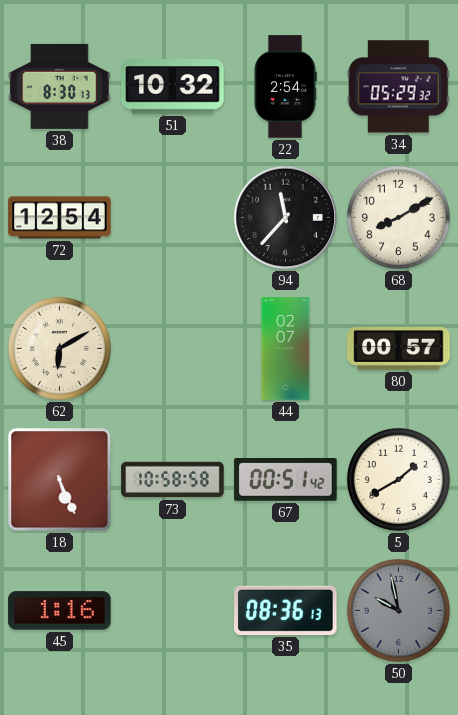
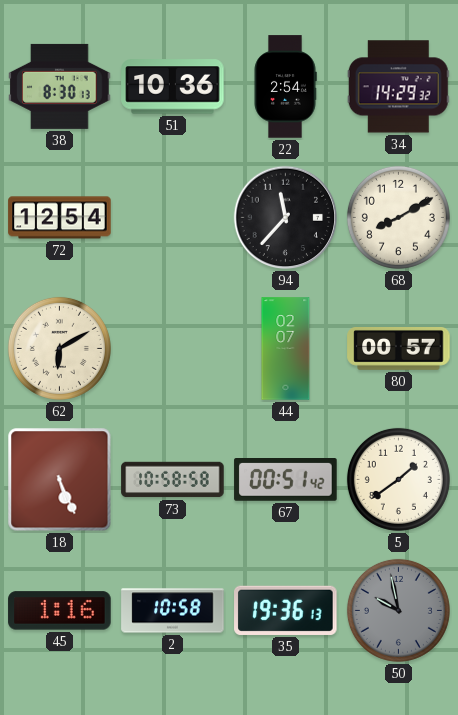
51: 10:32 -> 10:36 (173, 87)
34: 05:29 -> 14:29 (398, 87)
5: 1:40 -> 1:39 (398, 479)
2: none -> 10:58 (173, 611)
35: 08:36 -> 19:36 (286, 610)
